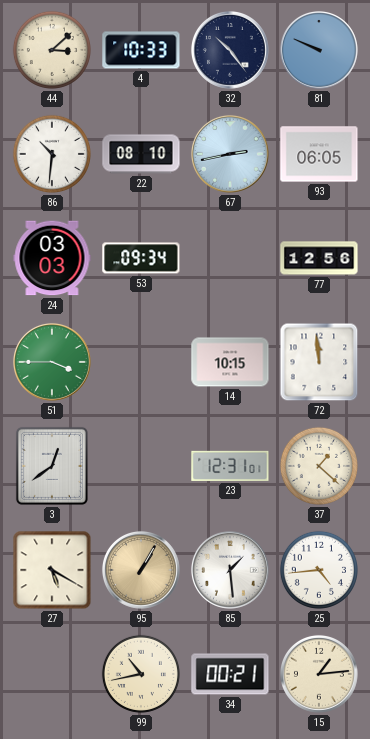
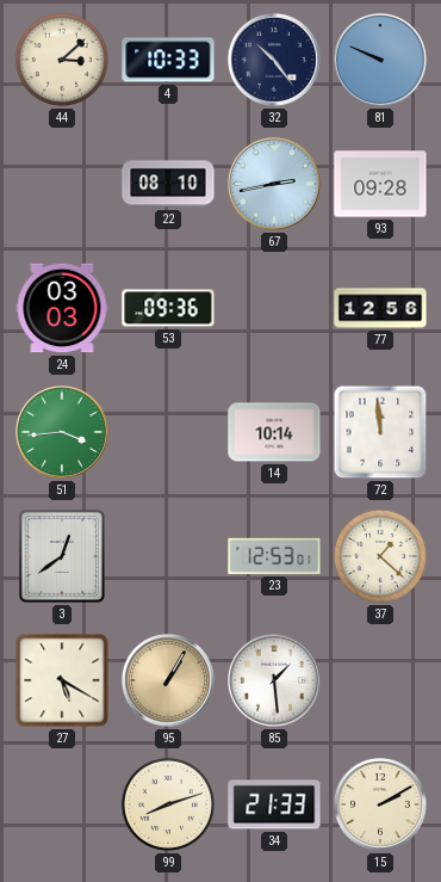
86: 10:31 -> none (52, 154)
93: 06:05 -> 09:28 (380, 184)
53: 09:34 -> 09:36 (168, 308)
51: 3:45 -> 3:44 (62, 432)
14: 10:15 -> 10:14 (274, 432)
23: 12:31 -> 12:53 (274, 556)
25: 4:44 -> none (319, 570)
99: 10:43 -> 8:12 (168, 804)
34: 00:21 -> 21:33 (274, 804)
15: 1:14 -> 2:10 (380, 804)
